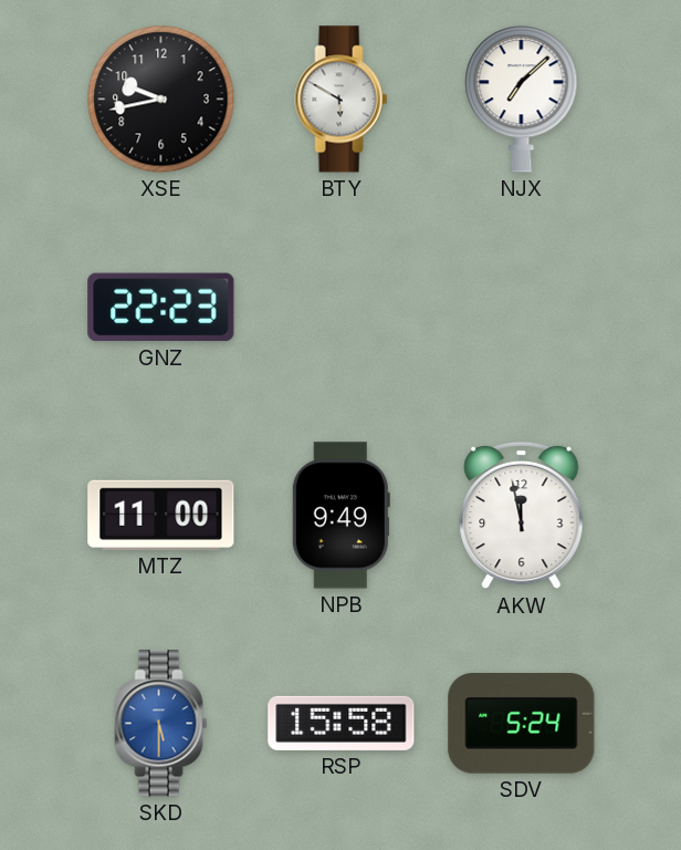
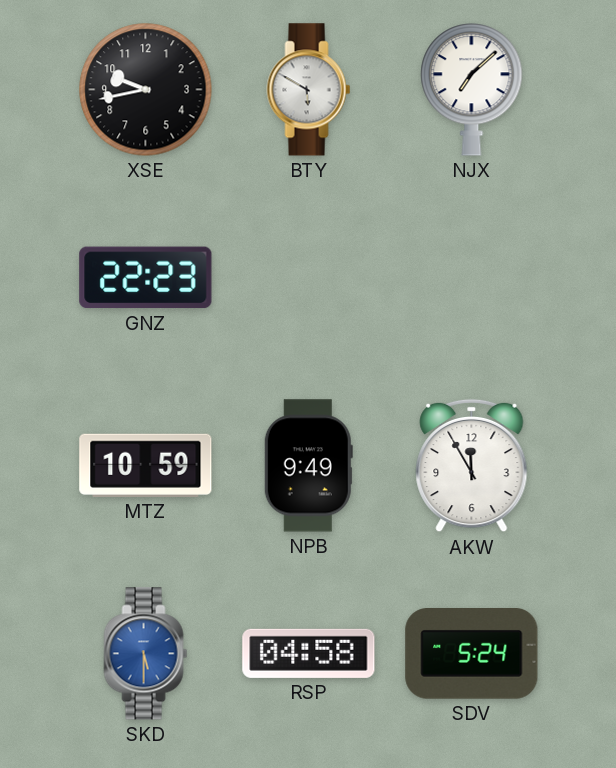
MTZ: 11:00 -> 10:59 (146, 465)
AKW: 11:58 -> 11:55 (472, 466)
RSP: 15:58 -> 04:58 (309, 653)
